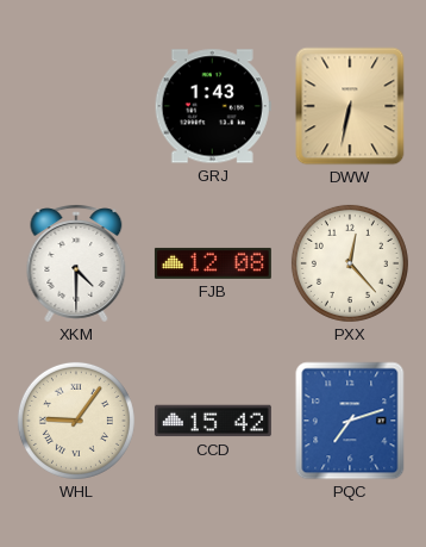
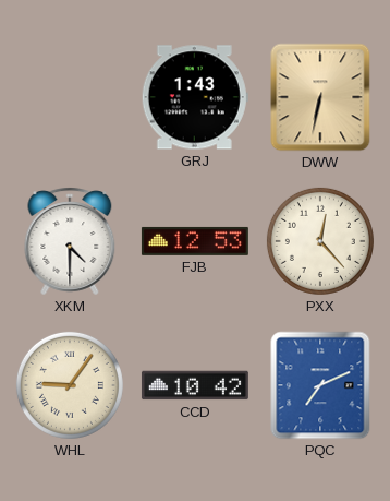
FJB: 12:08 -> 12:53 (195, 241)
CCD: 15:42 -> 10:42 (195, 385)
PQC: 7:12 -> 7:11 (320, 385)
